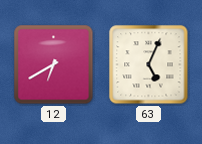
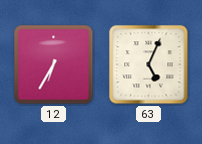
12: 6:40 -> 6:35 (54, 65)
